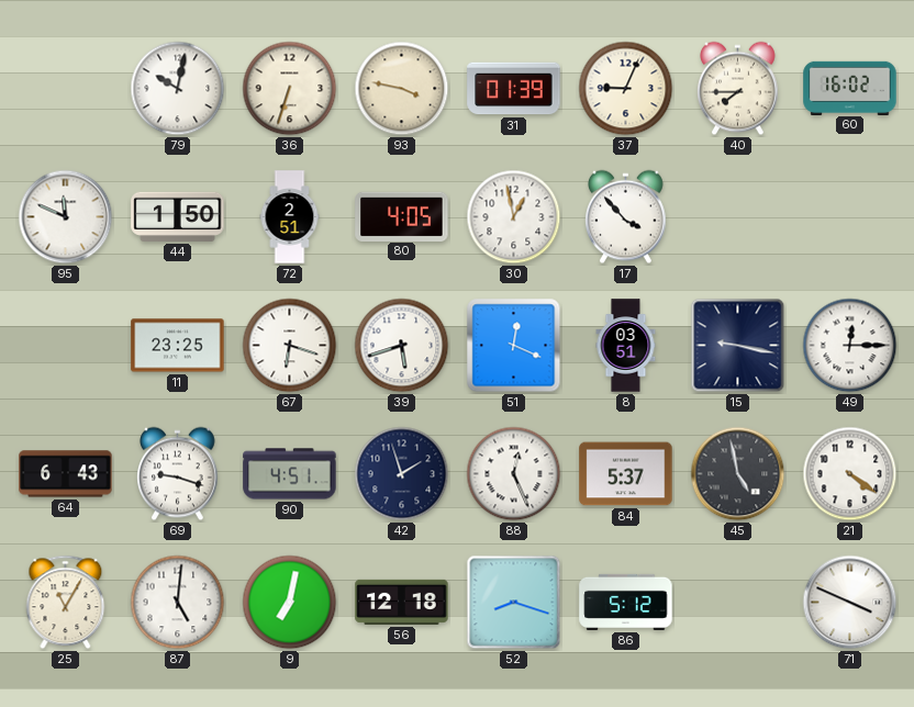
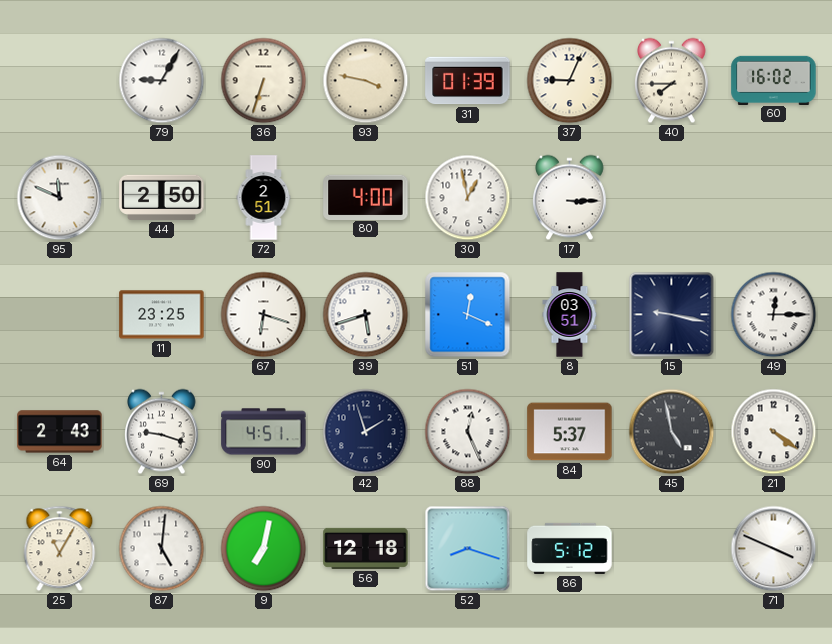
79: 10:02 -> 9:05 (162, 81)
44: 1:50 -> 2:50 (162, 197)
80: 4:05 -> 4:00 (366, 197)
17: 3:53 -> 3:15 (570, 198)
64: 6:43 -> 2:43 (60, 432)
